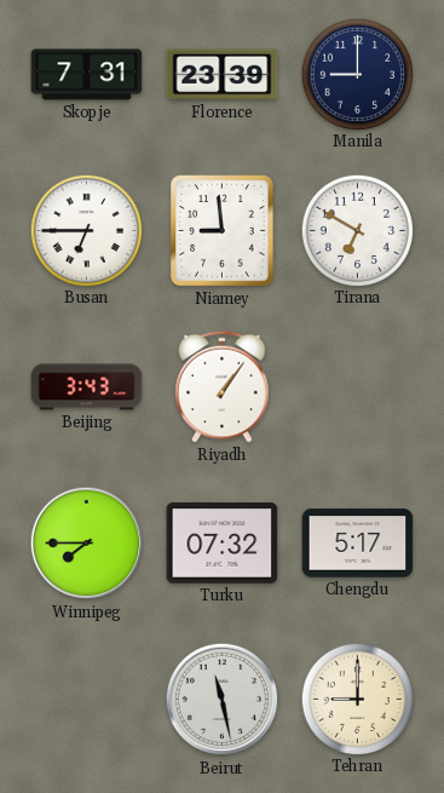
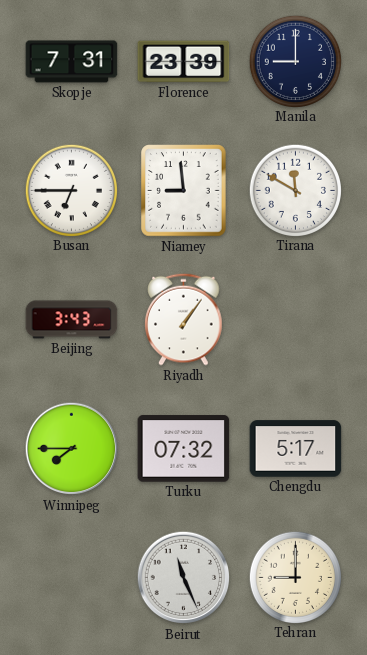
Tirana: 6:50 -> 11:50 (295, 190)
Beirut: 11:28 -> 11:26 (184, 578)
